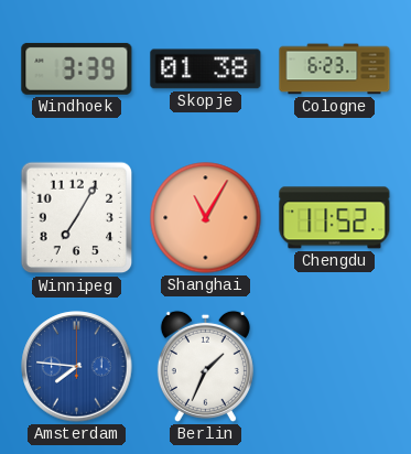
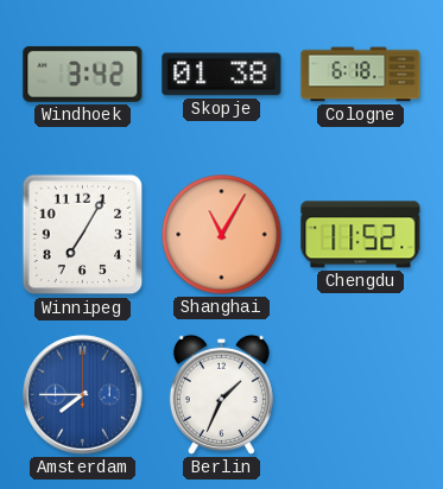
Windhoek: 3:39 -> 3:42 (83, 74)
Cologne: 6:23 -> 6:18 (361, 75)
Amsterdam: 7:46 -> 7:45 (83, 395)
